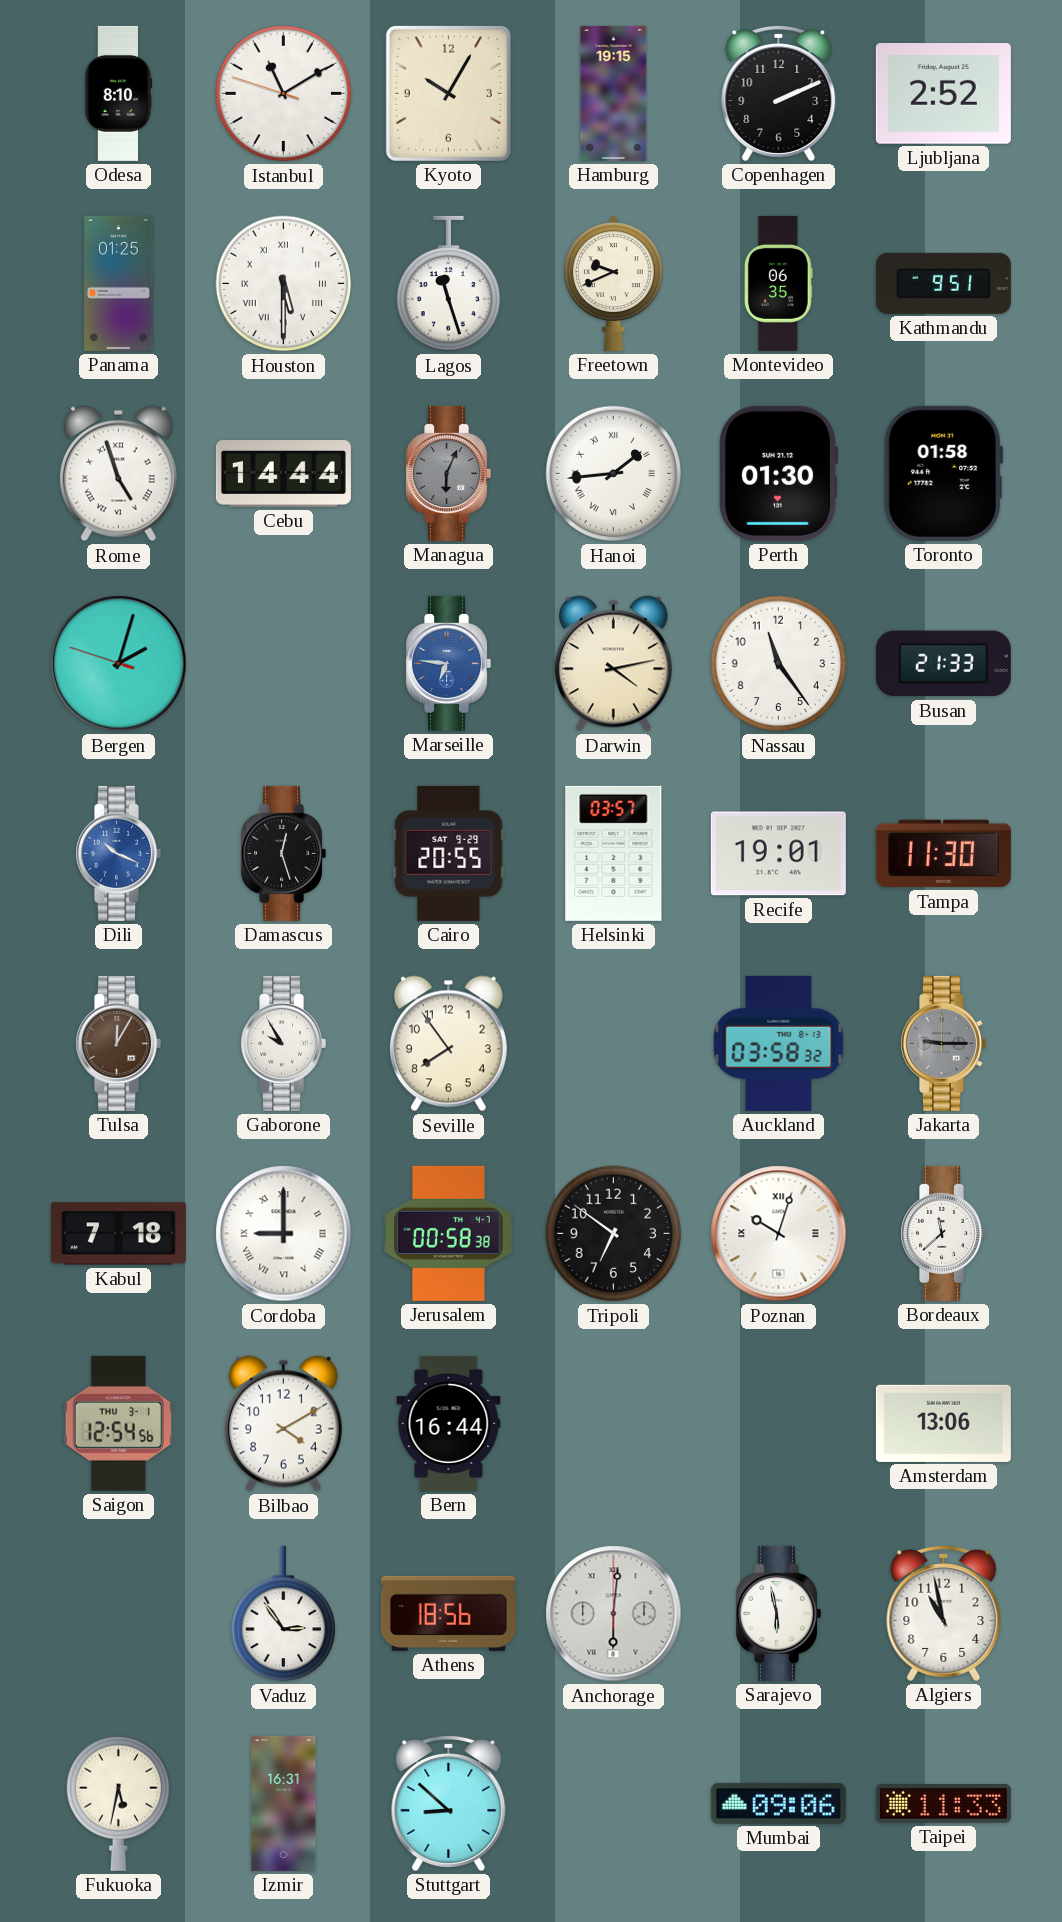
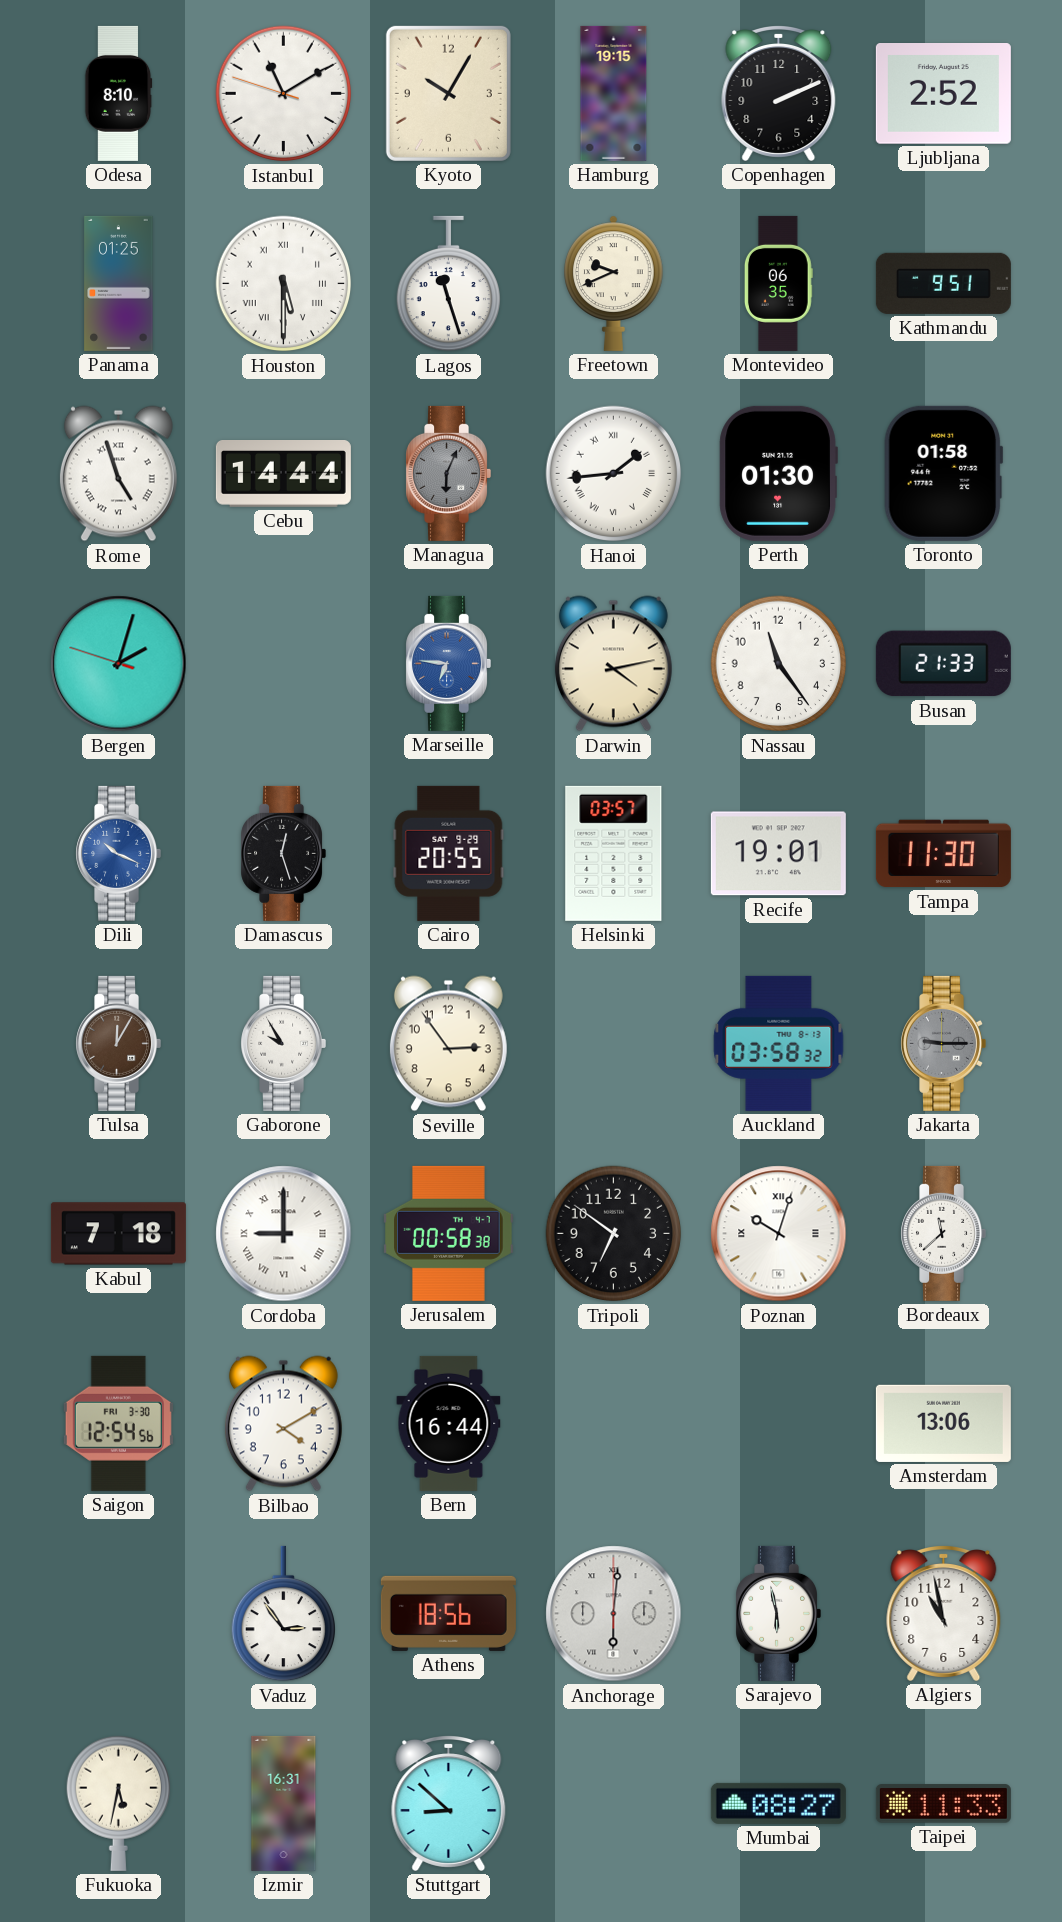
Seville: 7:54 -> 2:54 (448, 1044)
Saigon date: THU 3-1 -> FRI 3-30 (118, 1423)
Mumbai: 09:06 -> 08:27 (778, 1803)
